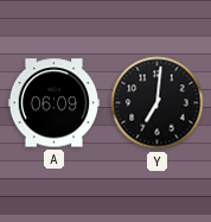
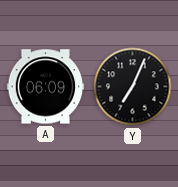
Y: 7:01 -> 7:04 (133, 87)
